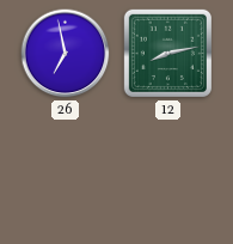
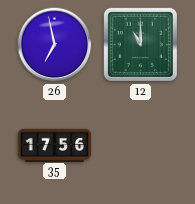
12: 8:13 -> 11:00 (140, 44)
35: none -> 17:56 (55, 145)
